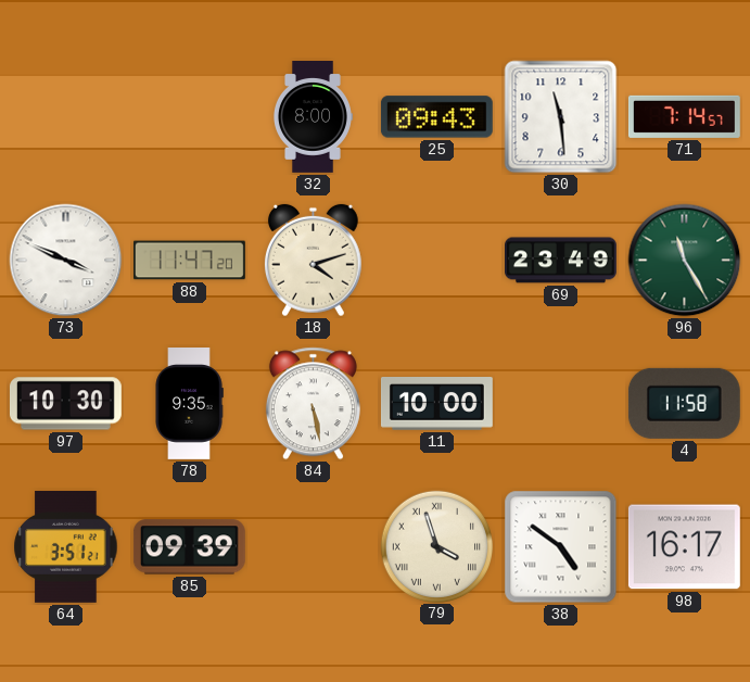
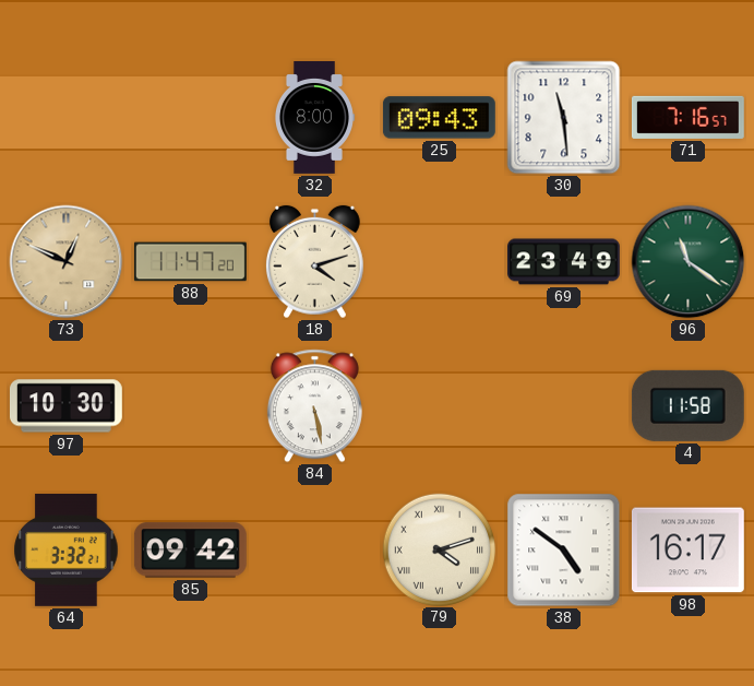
71: 7:14 -> 7:16 (687, 117)
73: 3:49 -> 12:49 (67, 262)
73 dial: white -> champagne (67, 262)
96: 11:25 -> 11:21 (689, 262)
78: 9:35 -> none (189, 404)
11: 10:00 -> none (436, 404)
64: 3:51 -> 3:32 (67, 549)
85: 09:39 -> 09:42 (190, 551)
79: 3:57 -> 4:12 (439, 549)
